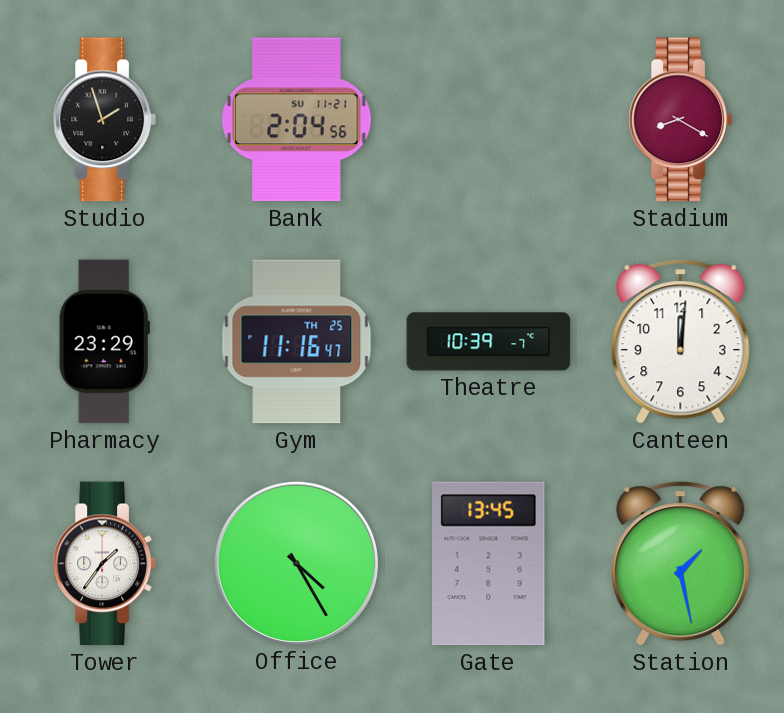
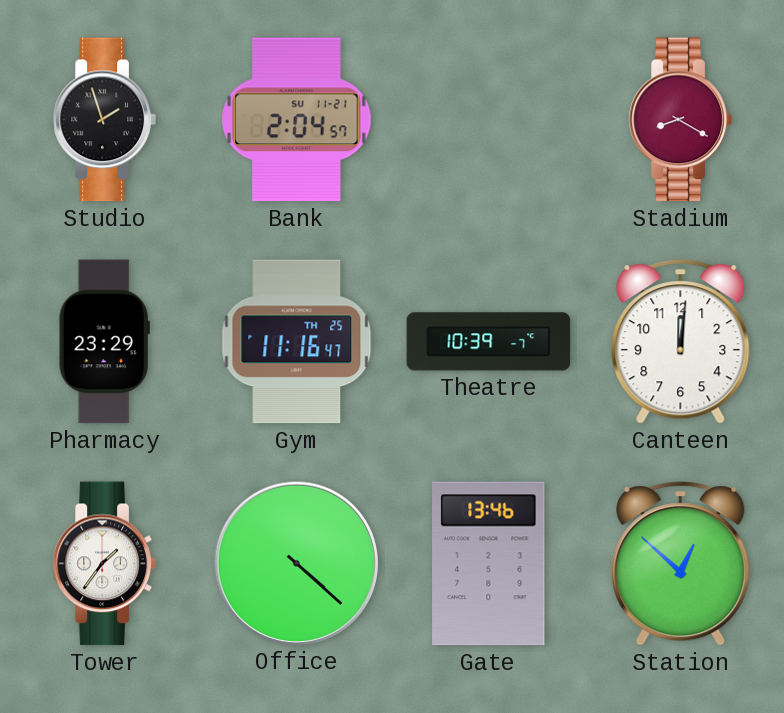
Bank: 2:04:56 -> 2:04:57 (297, 120)
Office: 4:25 -> 4:22 (296, 563)
Gate: 13:45 -> 13:46 (489, 564)
Station: 1:28 -> 12:52 (681, 564)
